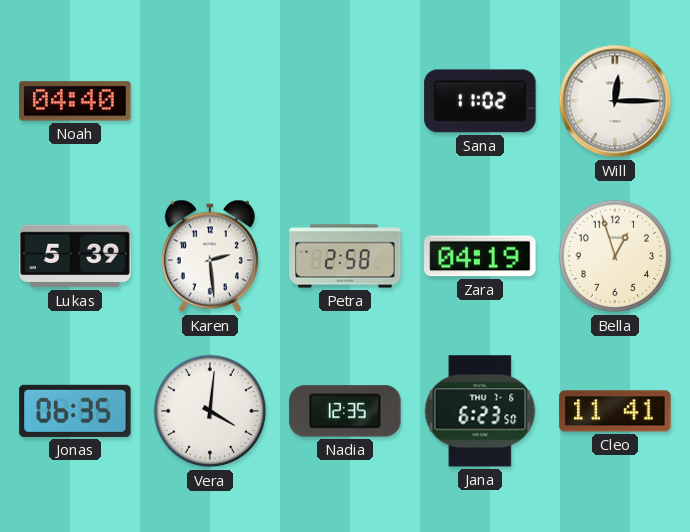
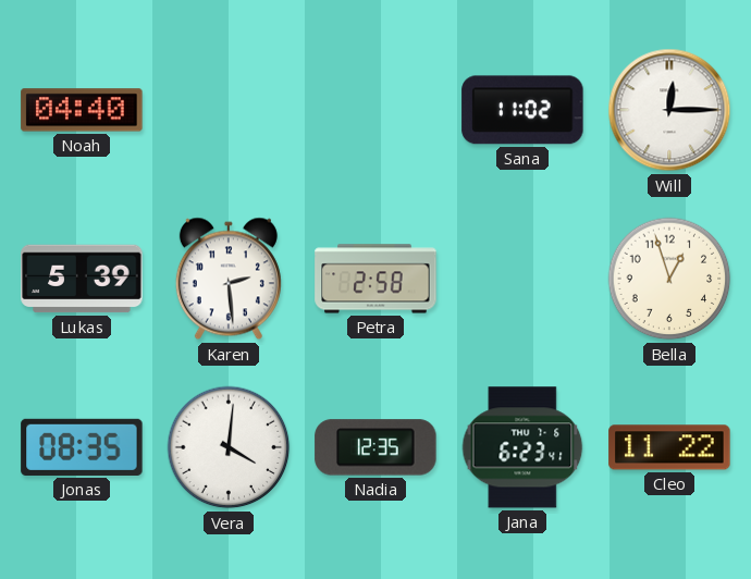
Zara: 04:19 -> none (480, 256)
Jonas: 06:35 -> 08:35 (82, 447)
Jana: 6:23:50 -> 6:23:41 (522, 447)
Cleo: 11:41 -> 11:22 (669, 447)
